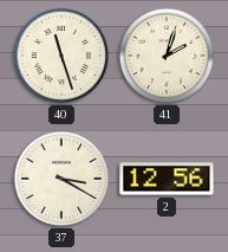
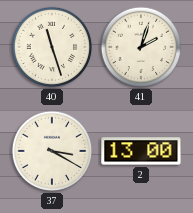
2: 12:56 -> 13:00 (141, 151)
